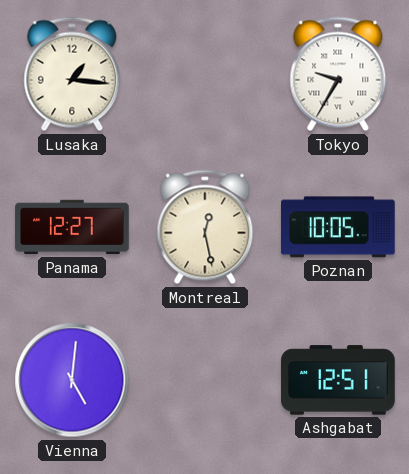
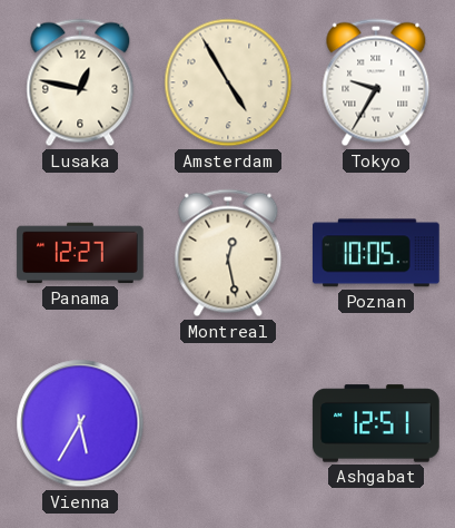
Lusaka: 1:16 -> 12:47 (80, 82)
Amsterdam: none -> 4:55 (228, 82)
Vienna: 5:01 -> 5:35 (80, 423)
